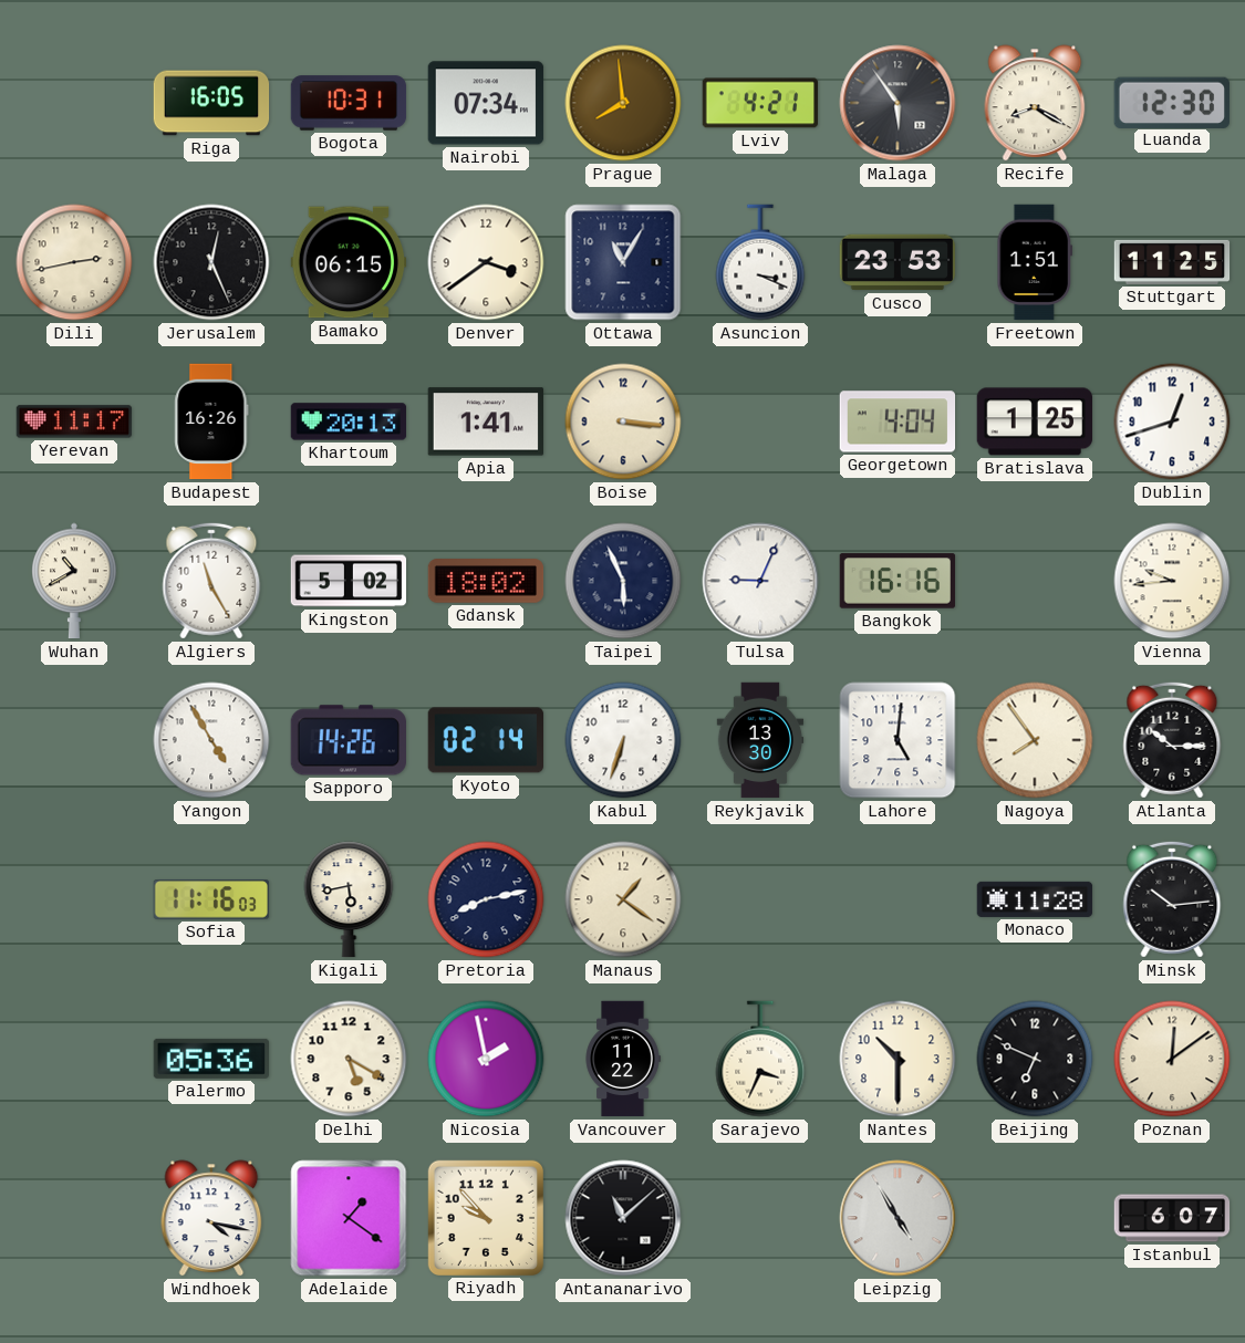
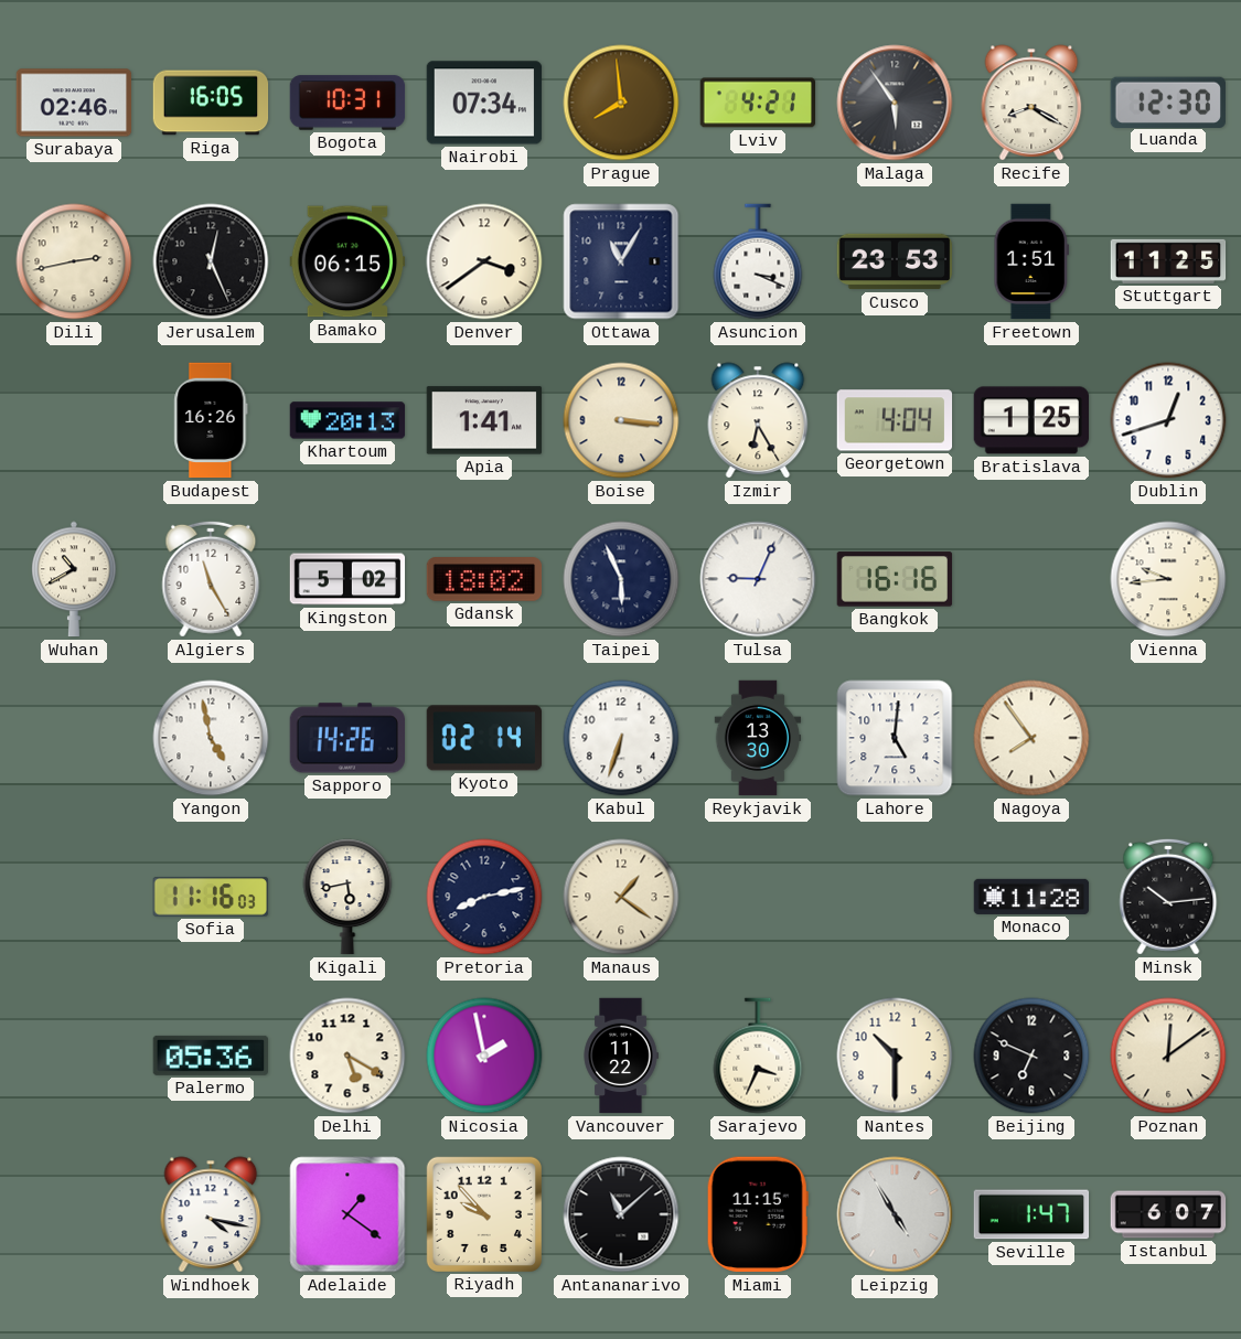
Surabaya: none -> 02:46 (74, 103)
Yerevan: 11:17 -> none (74, 421)
Izmir: none -> 6:25 (758, 420)
Yangon: 4:55 -> 4:58 (211, 738)
Atlanta: 10:15 -> none (1172, 740)
Miami: none -> 11:15 (758, 1214)
Seville: none -> 1:47 (1031, 1214)
